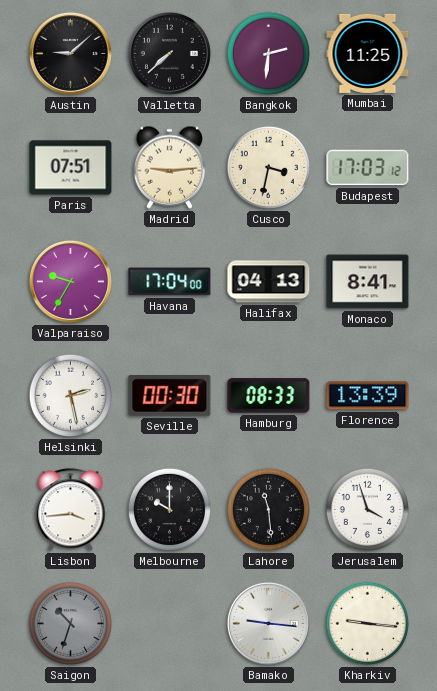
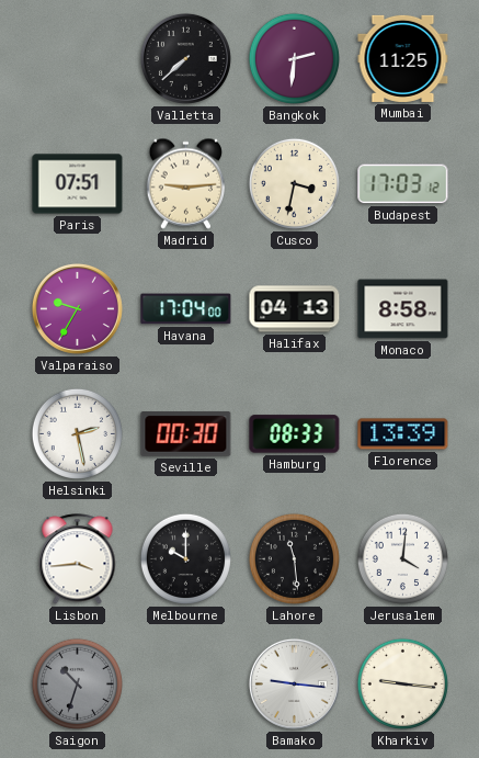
Austin: 9:08 -> none (70, 53)
Monaco: 8:41 -> 8:58 (403, 309)
Jerusalem: 3:57 -> 4:01 (402, 558)
